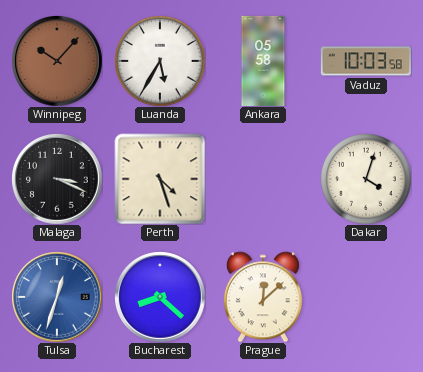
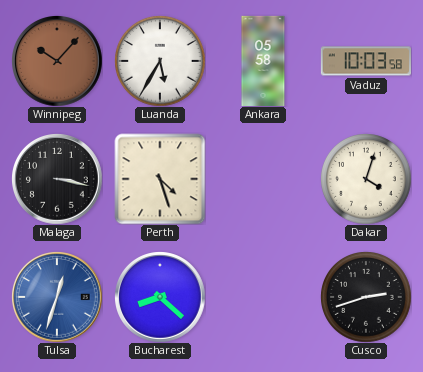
Malaga: 3:19 -> 3:17 (57, 179)
Prague: 12:08 -> none (263, 297)
Cusco: none -> 2:42 (366, 297)
